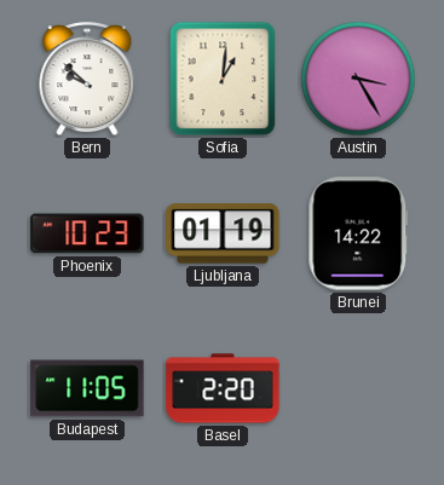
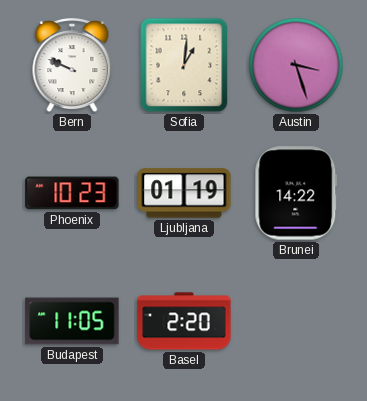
Bern: 9:52 -> 9:49 (72, 66)
Austin: 3:25 -> 3:27 (296, 65)
